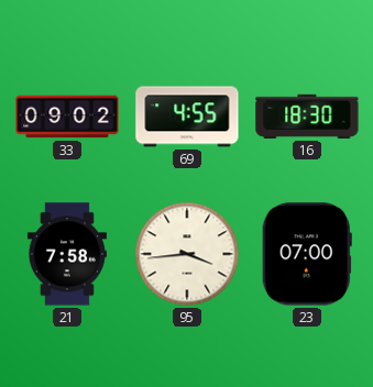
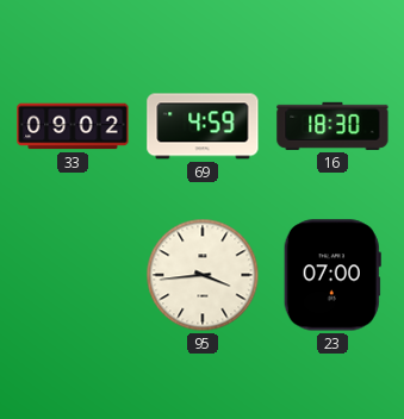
69: 4:55 -> 4:59 (203, 126)
21: 7:58 -> none (67, 254)
